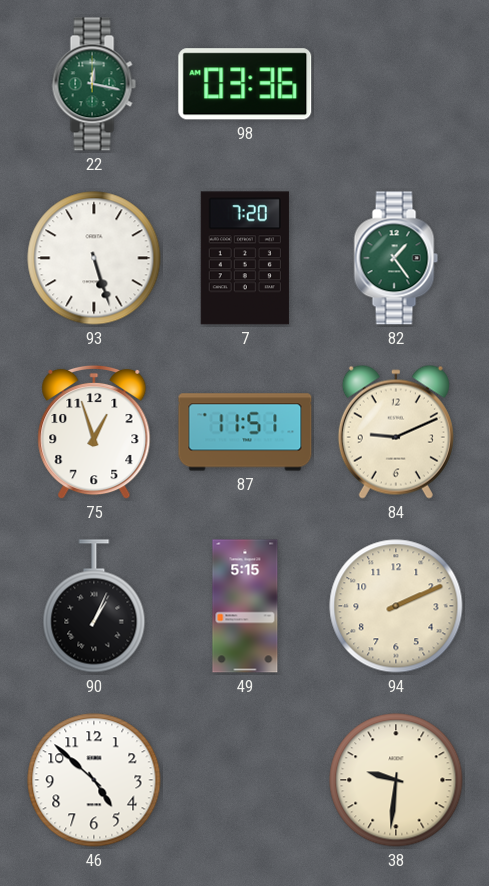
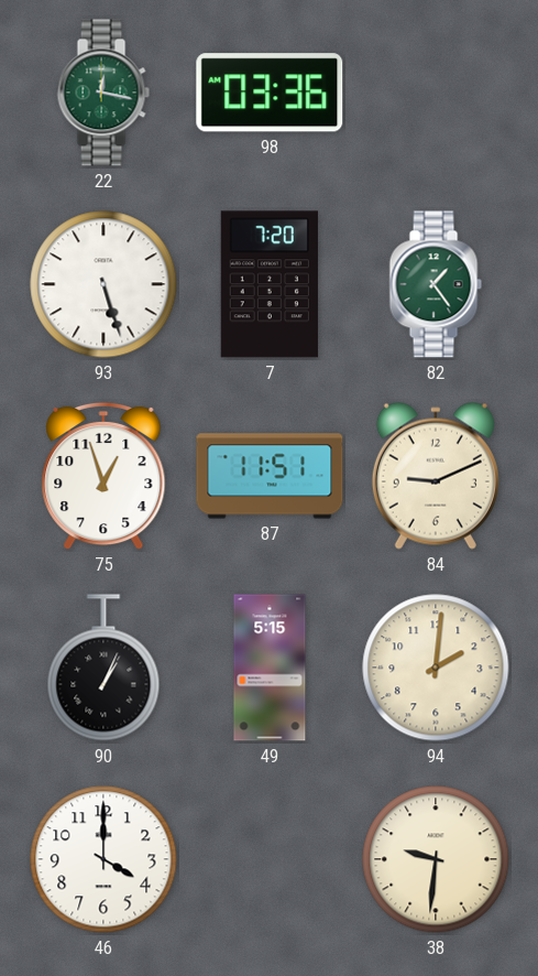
94: 2:11 -> 2:01 (436, 668)
46: 4:52 -> 4:00 (103, 859)
